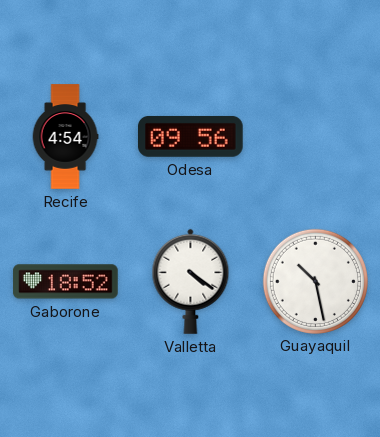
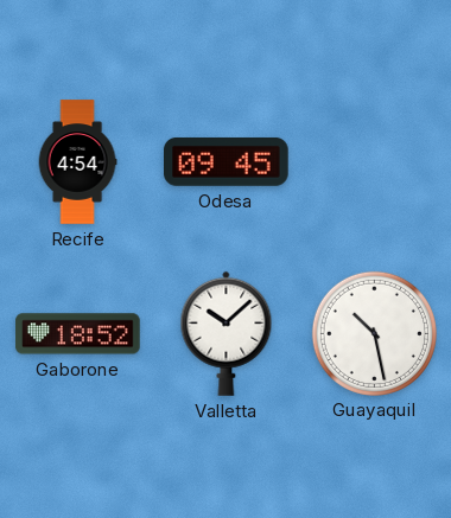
Odesa: 09:56 -> 09:45 (227, 161)
Valletta: 4:21 -> 10:08 (227, 333)
